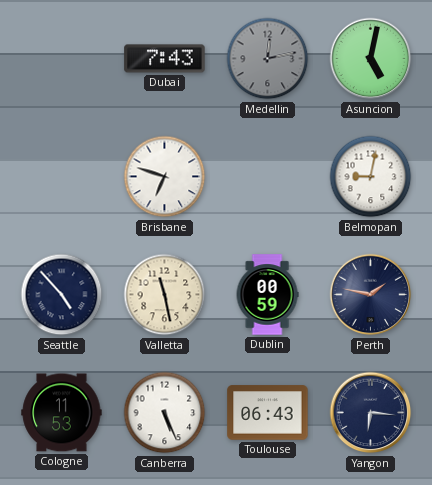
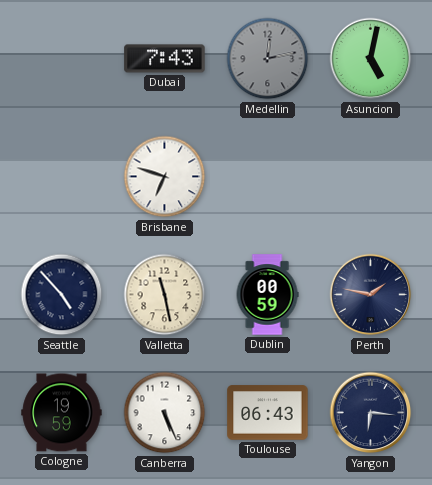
Belmopan: 9:02 -> none (371, 177)
Cologne: 11:53 -> 19:59 (62, 413)
